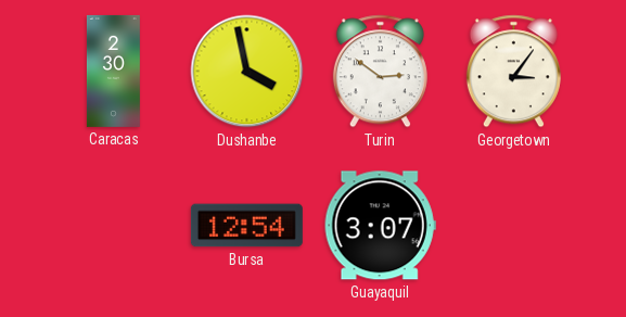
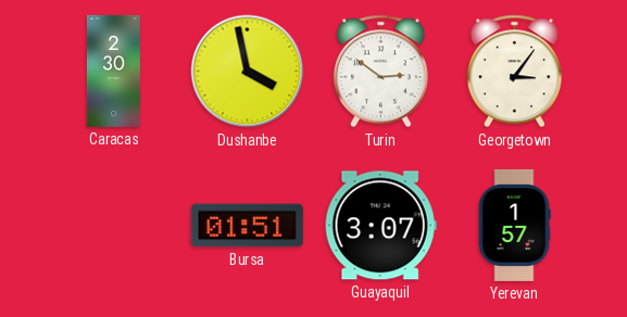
Bursa: 12:54 -> 01:51 (247, 226)
Yerevan: none -> 1:57 (514, 225)
